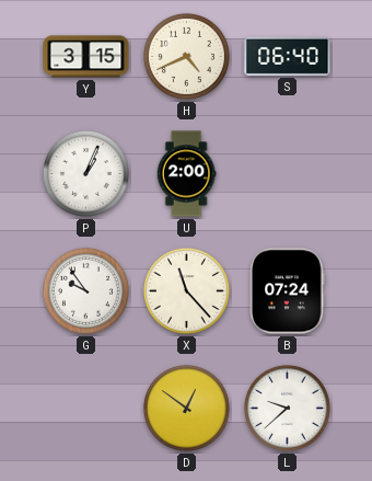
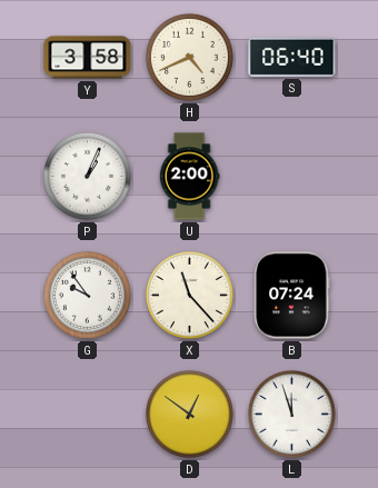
Y: 3:15 -> 3:58 (88, 58)
L: 9:38 -> 11:57 (291, 414)
